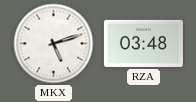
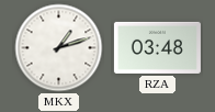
MKX: 5:12 -> 1:12 (59, 48)
